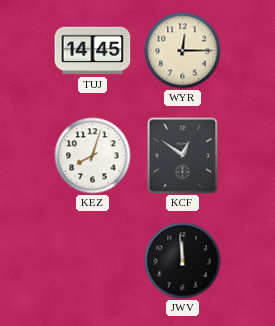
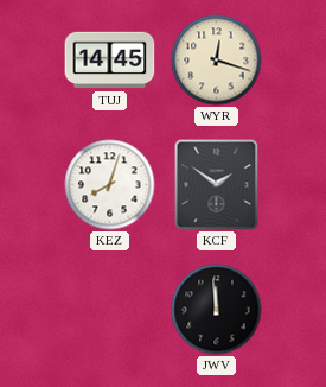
WYR: 12:15 -> 12:18 (217, 61)
KCF: 12:51 -> 1:51 (217, 185)
